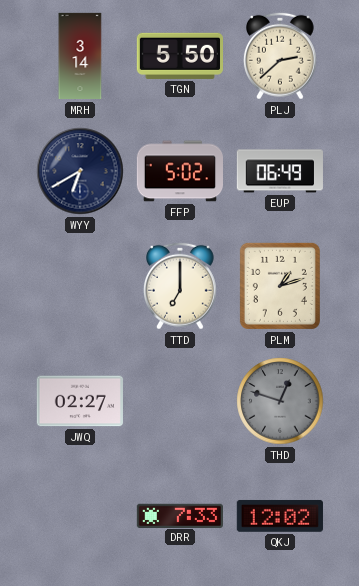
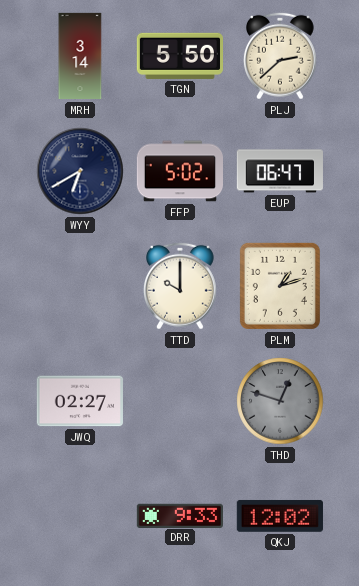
EUP: 06:49 -> 06:47 (279, 171)
TTD: 7:00 -> 10:00 (180, 286)
DRR: 7:33 -> 9:33 (180, 515)
